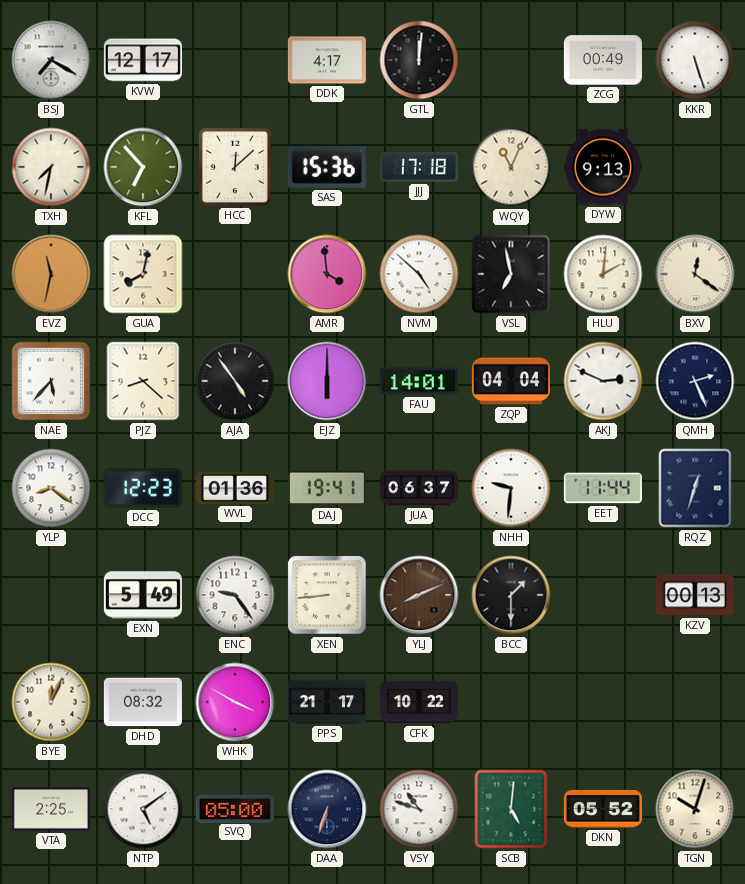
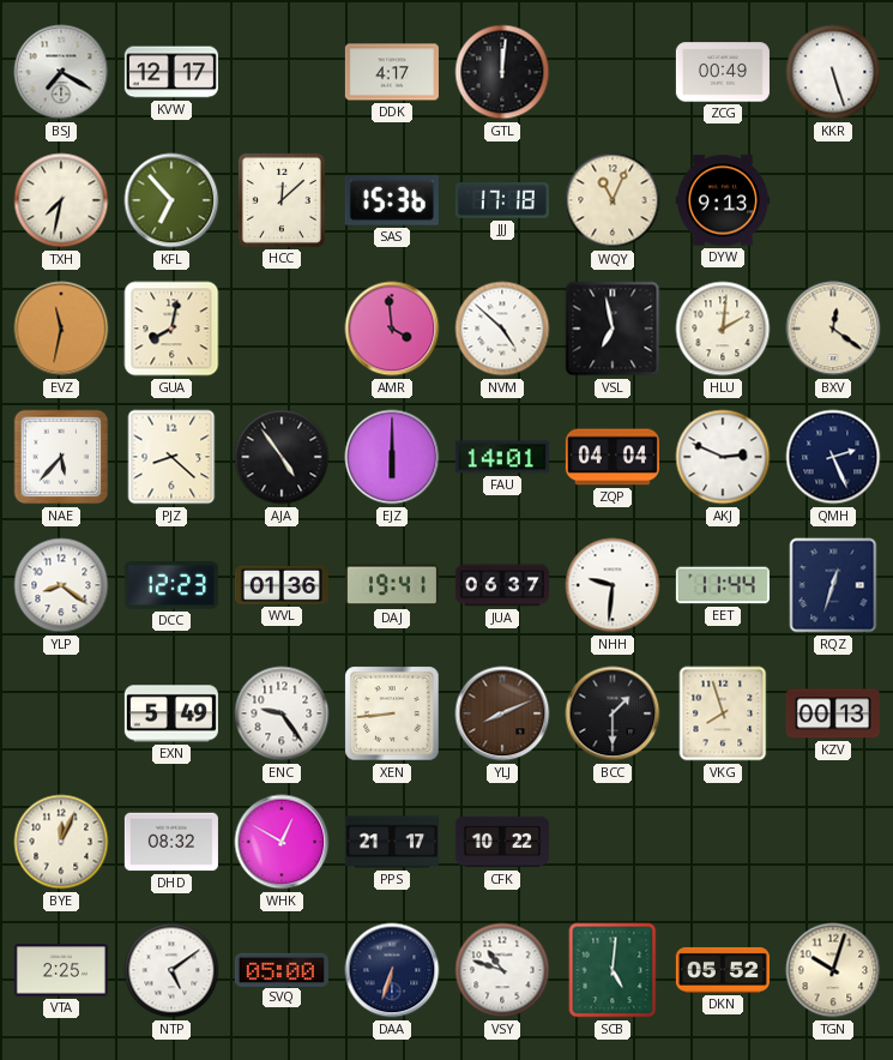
VKG: none -> 7:57 (723, 713)
WHK: 3:50 -> 12:50 (282, 842)
